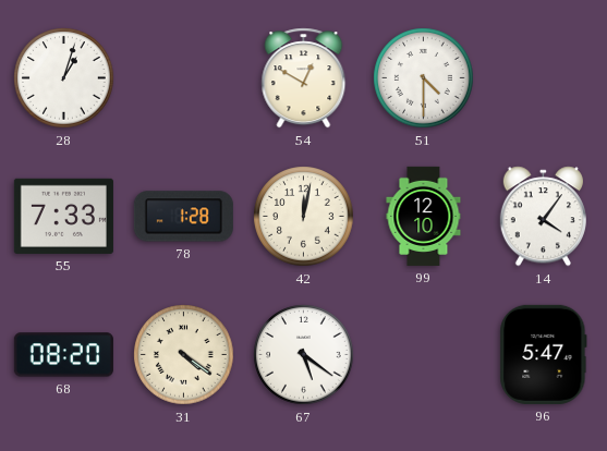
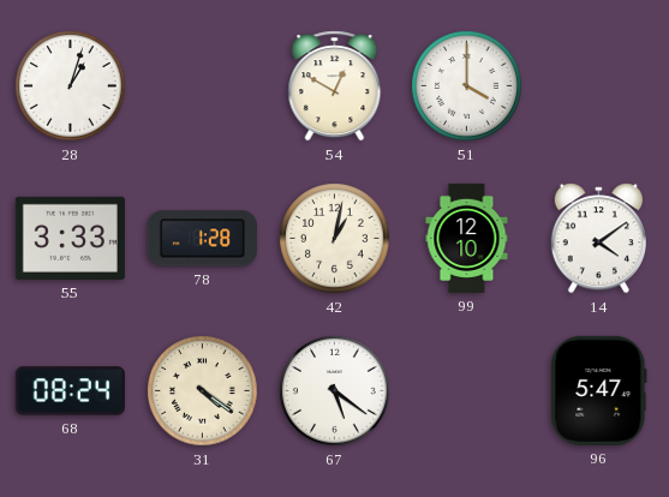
51: 4:30 -> 4:00 (467, 86)
55: 7:33 -> 3:33 (70, 238)
42: 12:02 -> 1:02 (335, 239)
14: 4:06 -> 4:09 (598, 239)
68: 08:20 -> 08:24 (70, 391)
